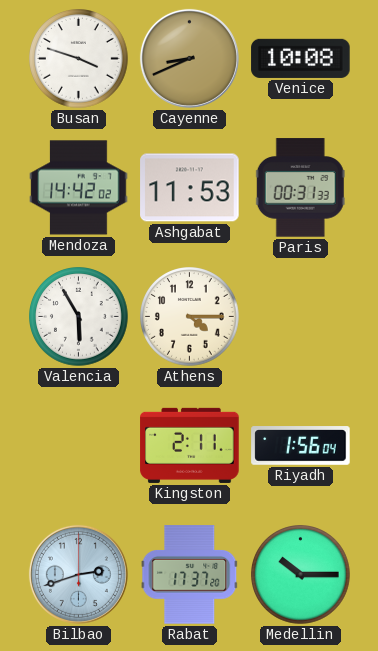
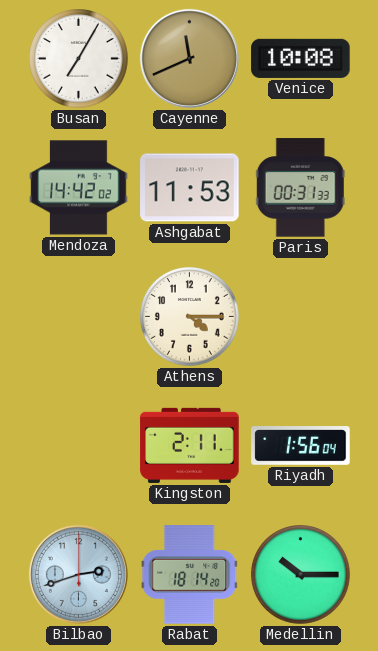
Busan: 3:48 -> 7:05 (79, 59)
Cayenne: 8:41 -> 11:41 (189, 58)
Valencia: 5:55 -> none (79, 317)
Rabat: 17:37 -> 18:14 (190, 575)
